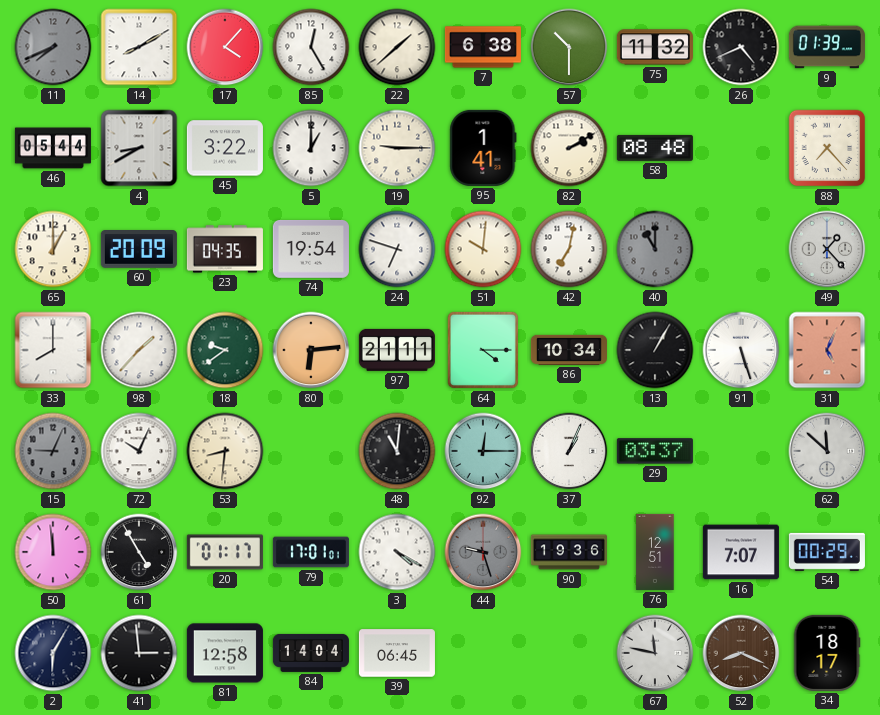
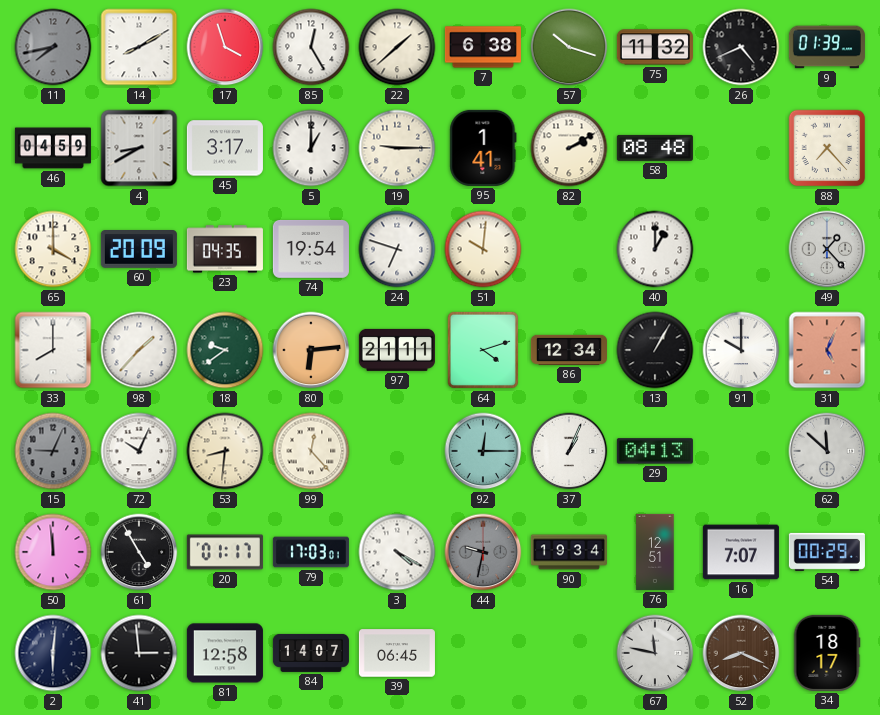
11: 7:41 -> 7:43 (53, 47)
17: 4:07 -> 3:57 (225, 47)
57: 10:30 -> 10:18 (569, 47)
46: 05:44 -> 04:59 (53, 148)
45: 3:22 -> 3:17 (225, 148)
65: 1:00 -> 4:00 (53, 249)
42: 7:02 -> none (569, 249)
40: 11:00 -> 1:00 (655, 249)
40 dial: grey -> white (655, 249)
64: 4:15 -> 4:12 (483, 350)
86: 10:34 -> 12:34 (569, 350)
91: 5:27 -> 10:00 (741, 350)
99: none -> 12:23 (311, 451)
48: 11:01 -> none (397, 451)
29: 03:37 -> 04:13 (655, 451)
79: 17:01 -> 17:03 (311, 552)
44: 9:27 -> 9:32 (483, 552)
90: 19:36 -> 19:34 (569, 552)
2: 6:05 -> 6:01 (53, 653)
84: 14:04 -> 14:07 (311, 653)
